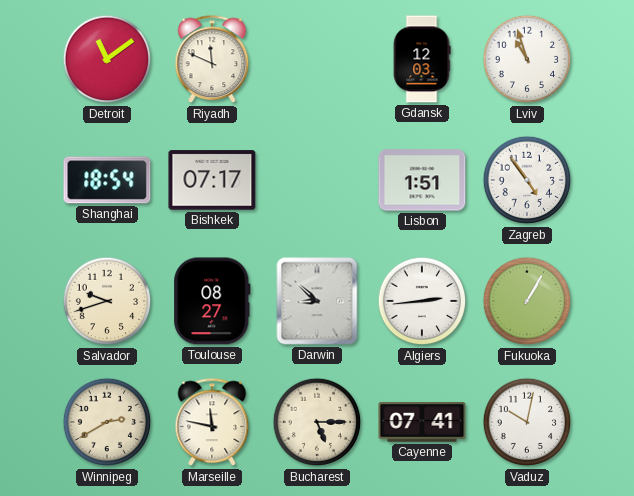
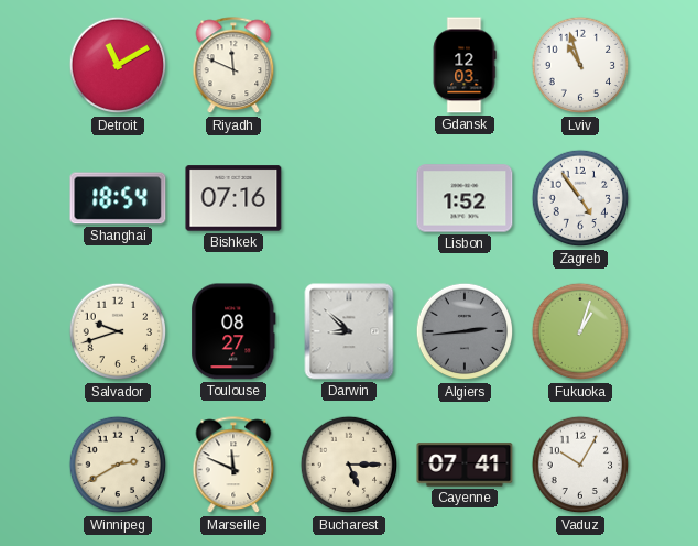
Detroit: 11:09 -> 11:10 (118, 65)
Bishkek: 07:17 -> 07:16 (233, 198)
Lisbon: 1:51 -> 1:52 (465, 198)
Algiers dial: white -> grey (465, 331)
Fukuoka: 1:05 -> 1:03 (580, 331)
Marseille: 11:47 -> 11:49 (233, 466)
Vaduz: 10:02 -> 10:05 (580, 465)
